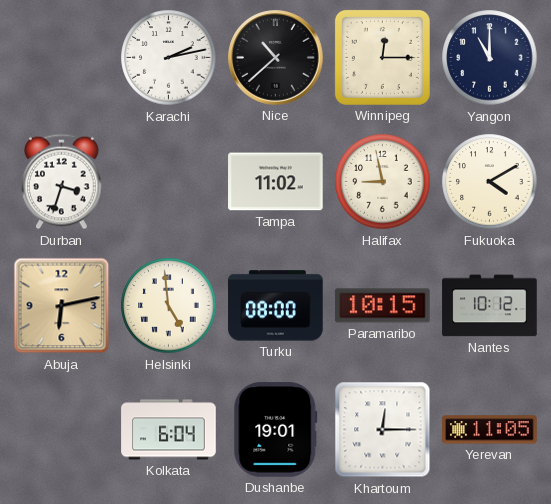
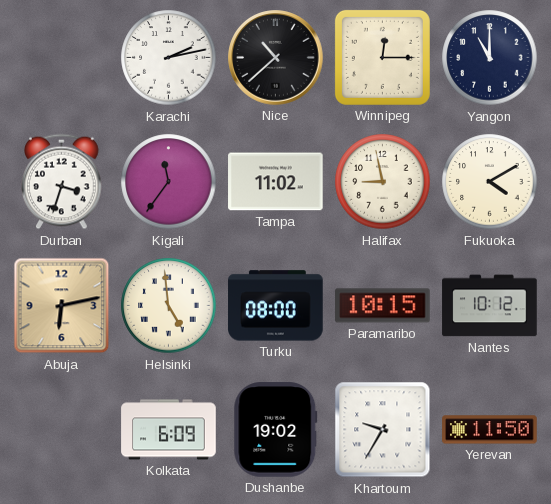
Kigali: none -> 11:36 (169, 182)
Kolkata: 6:04 -> 6:09 (169, 430)
Dushanbe: 19:01 -> 19:02 (276, 430)
Khartoum: 12:15 -> 9:35 (383, 430)
Yerevan: 11:05 -> 11:50 (490, 430)
